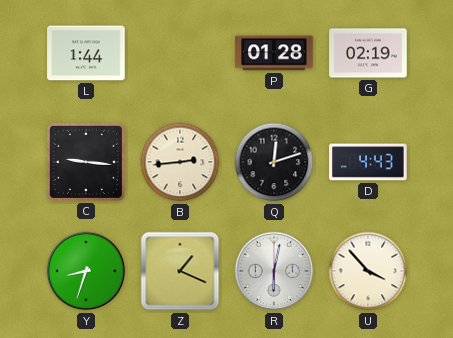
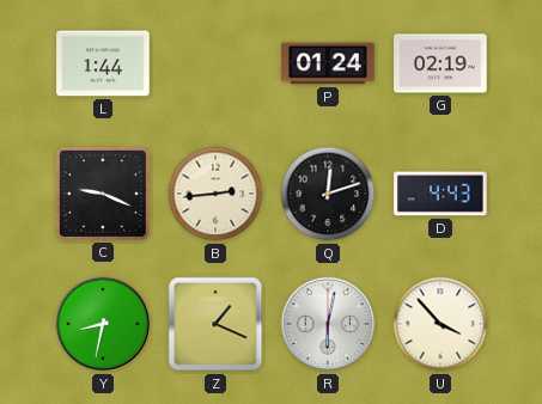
P: 01:28 -> 01:24 (328, 63)
C: 9:16 -> 9:19 (103, 194)
Y: 8:33 -> 8:32 (103, 324)
